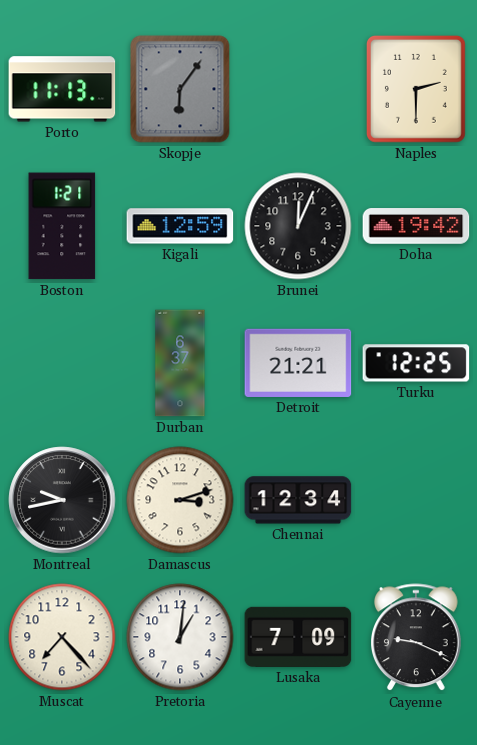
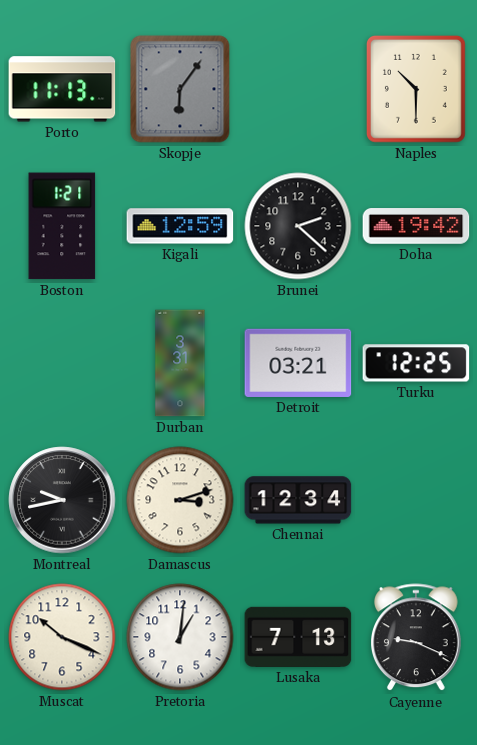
Naples: 2:30 -> 10:30 (416, 90)
Brunei: 12:04 -> 2:22 (298, 226)
Durban: 6:37 -> 3:31 (180, 363)
Detroit: 21:21 -> 03:21 (298, 363)
Muscat: 7:23 -> 10:19 (62, 637)
Lusaka: 7:09 -> 7:13 (298, 637)
